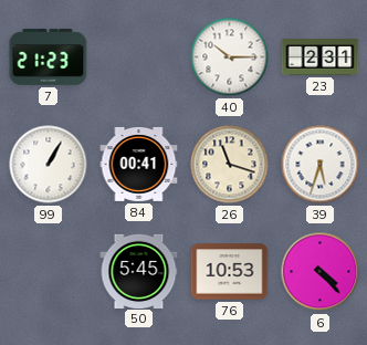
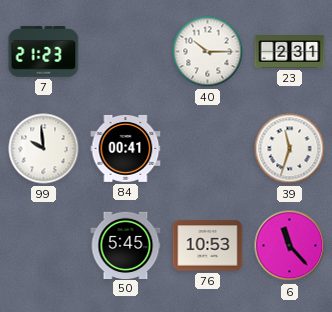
99: 1:05 -> 9:59 (44, 149)
26: 11:18 -> none (230, 165)
39: 5:33 -> 11:33 (290, 149)
6: 4:23 -> 11:23 (290, 246)
